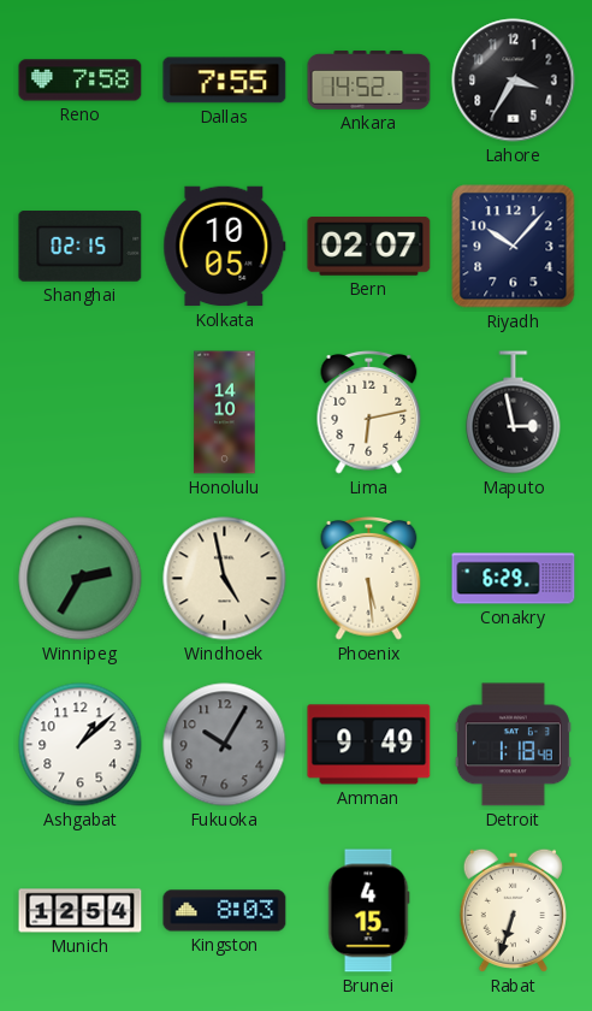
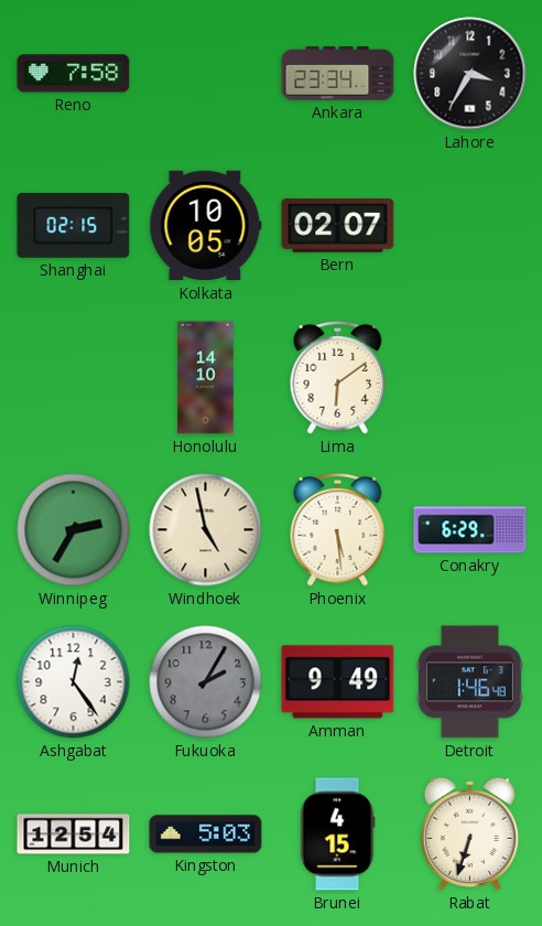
Dallas: 7:55 -> none (225, 81)
Ankara: 14:52 -> 23:34 (338, 74)
Riyadh: 10:07 -> none (514, 247)
Lima: 6:13 -> 6:09 (338, 377)
Maputo: 2:58 -> none (514, 413)
Ashgabat: 1:08 -> 12:24 (74, 682)
Fukuoka: 10:05 -> 2:05 (206, 682)
Detroit: 1:18 -> 1:46 (469, 682)
Kingston: 8:03 -> 5:03 (206, 835)
